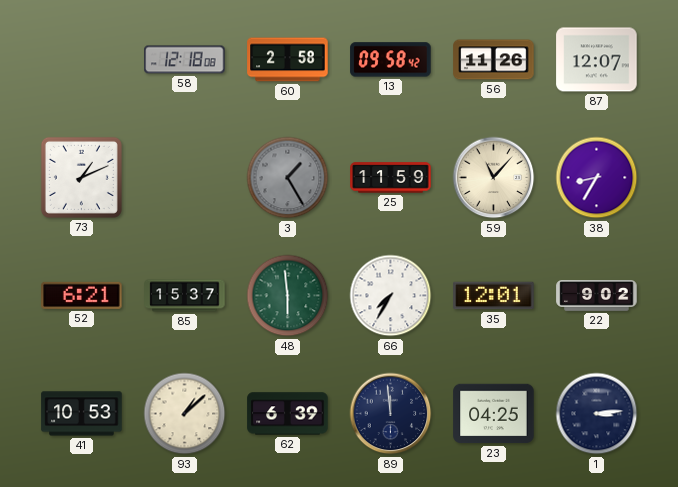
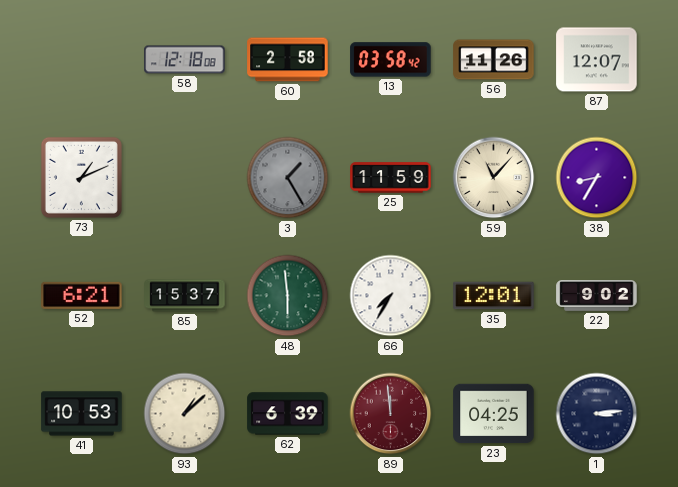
13: 09:58 -> 03:58 (391, 60)
89 dial: navy -> burgundy (391, 414)
